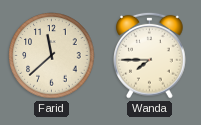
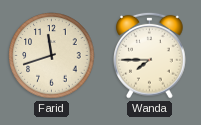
Farid: 11:38 -> 11:42 (52, 56)
